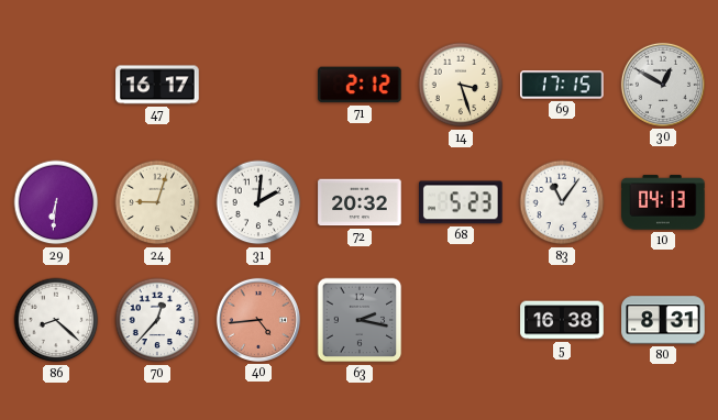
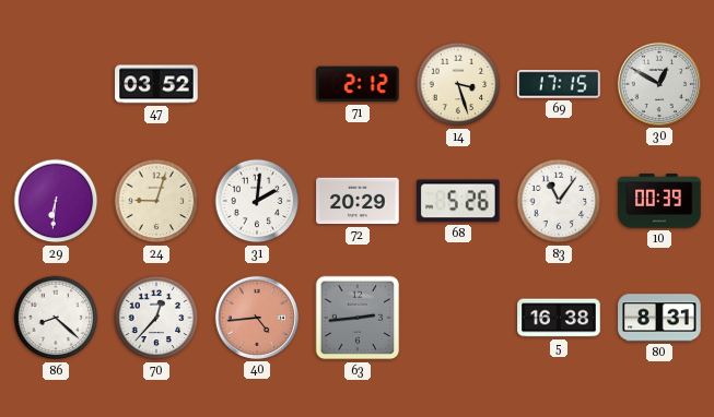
47: 16:17 -> 03:52 (156, 84)
72: 20:32 -> 20:29 (358, 201)
68: 5:23 -> 5:26 (459, 201)
10: 04:13 -> 00:39 (659, 201)
63: 2:17 -> 2:44 (358, 318)
